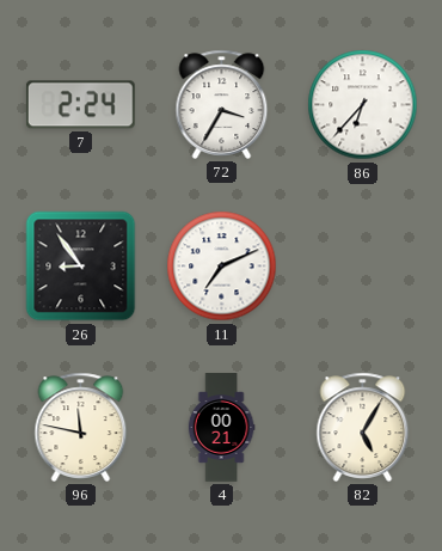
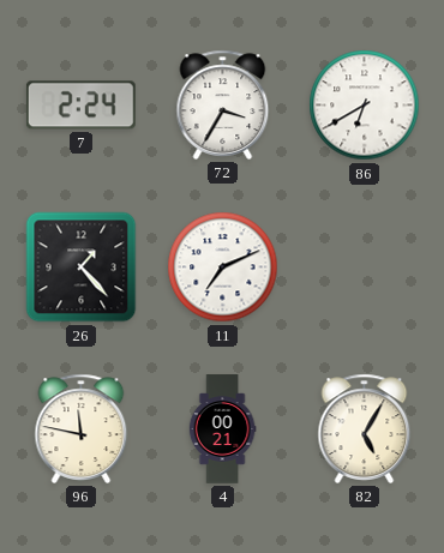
86: 6:37 -> 6:40 (365, 106)
26: 8:54 -> 1:23 (82, 268)
